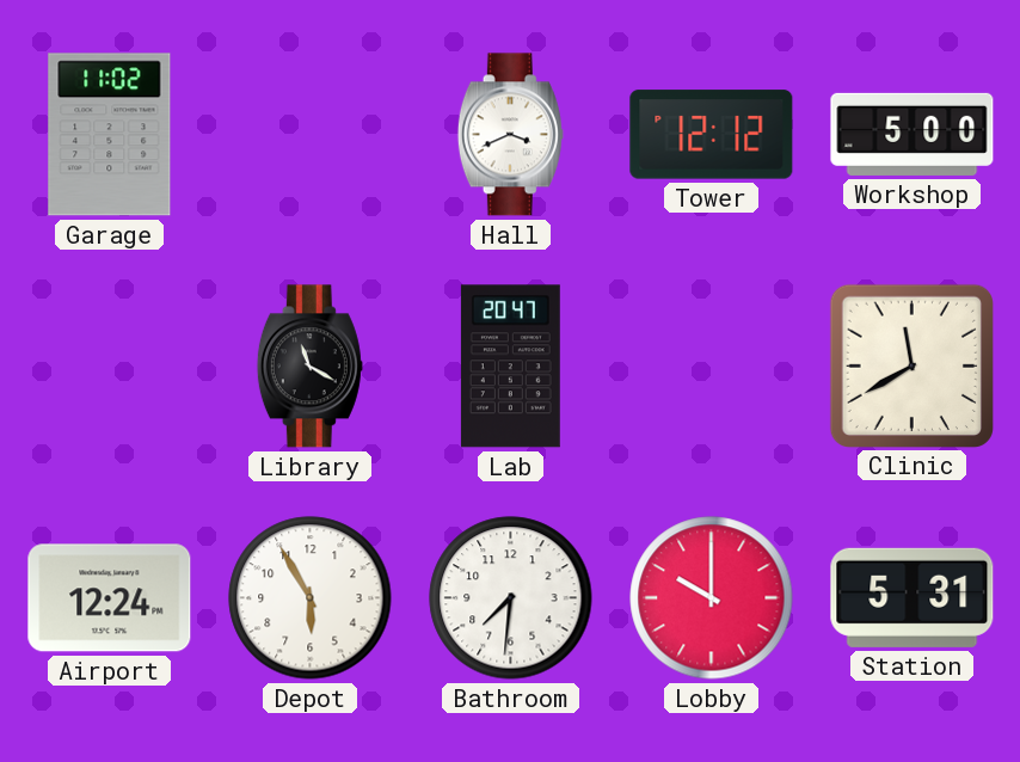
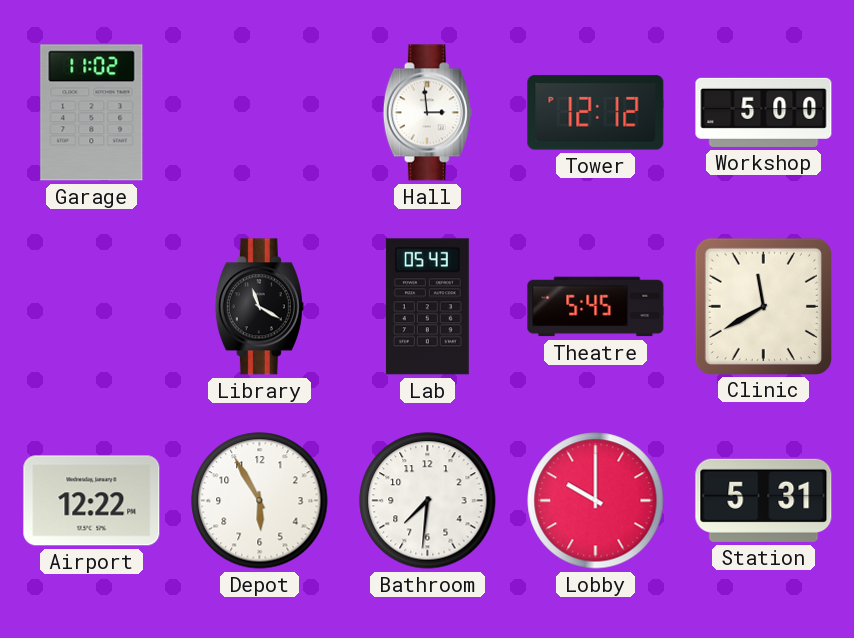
Hall: 3:41 -> 2:59 (427, 113)
Lab: 20:47 -> 05:43 (427, 307)
Theatre: none -> 5:45 (596, 307)
Airport: 12:24 -> 12:22 (92, 501)
